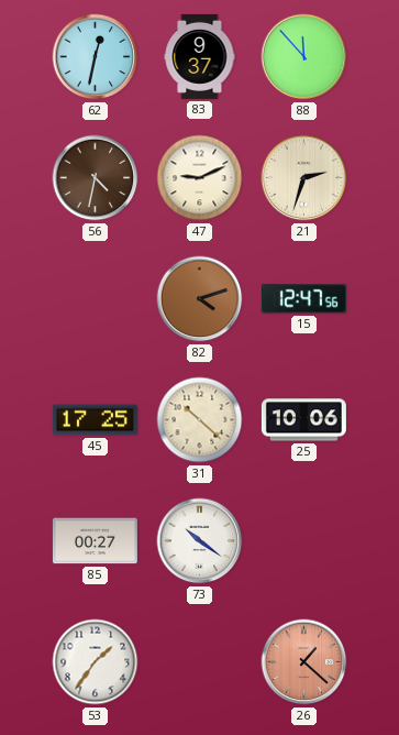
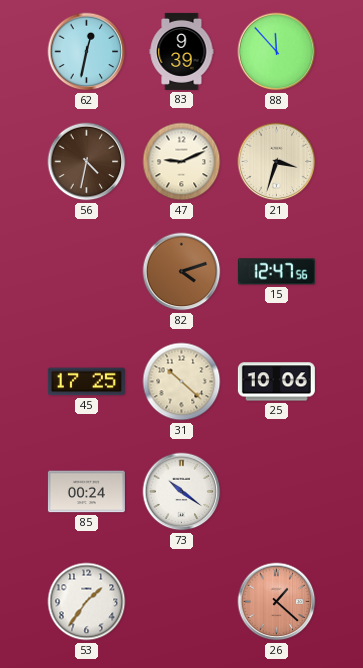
83: 9:37 -> 9:39 (182, 51)
21: 2:33 -> 3:33 (277, 162)
85: 00:27 -> 00:24 (86, 492)
